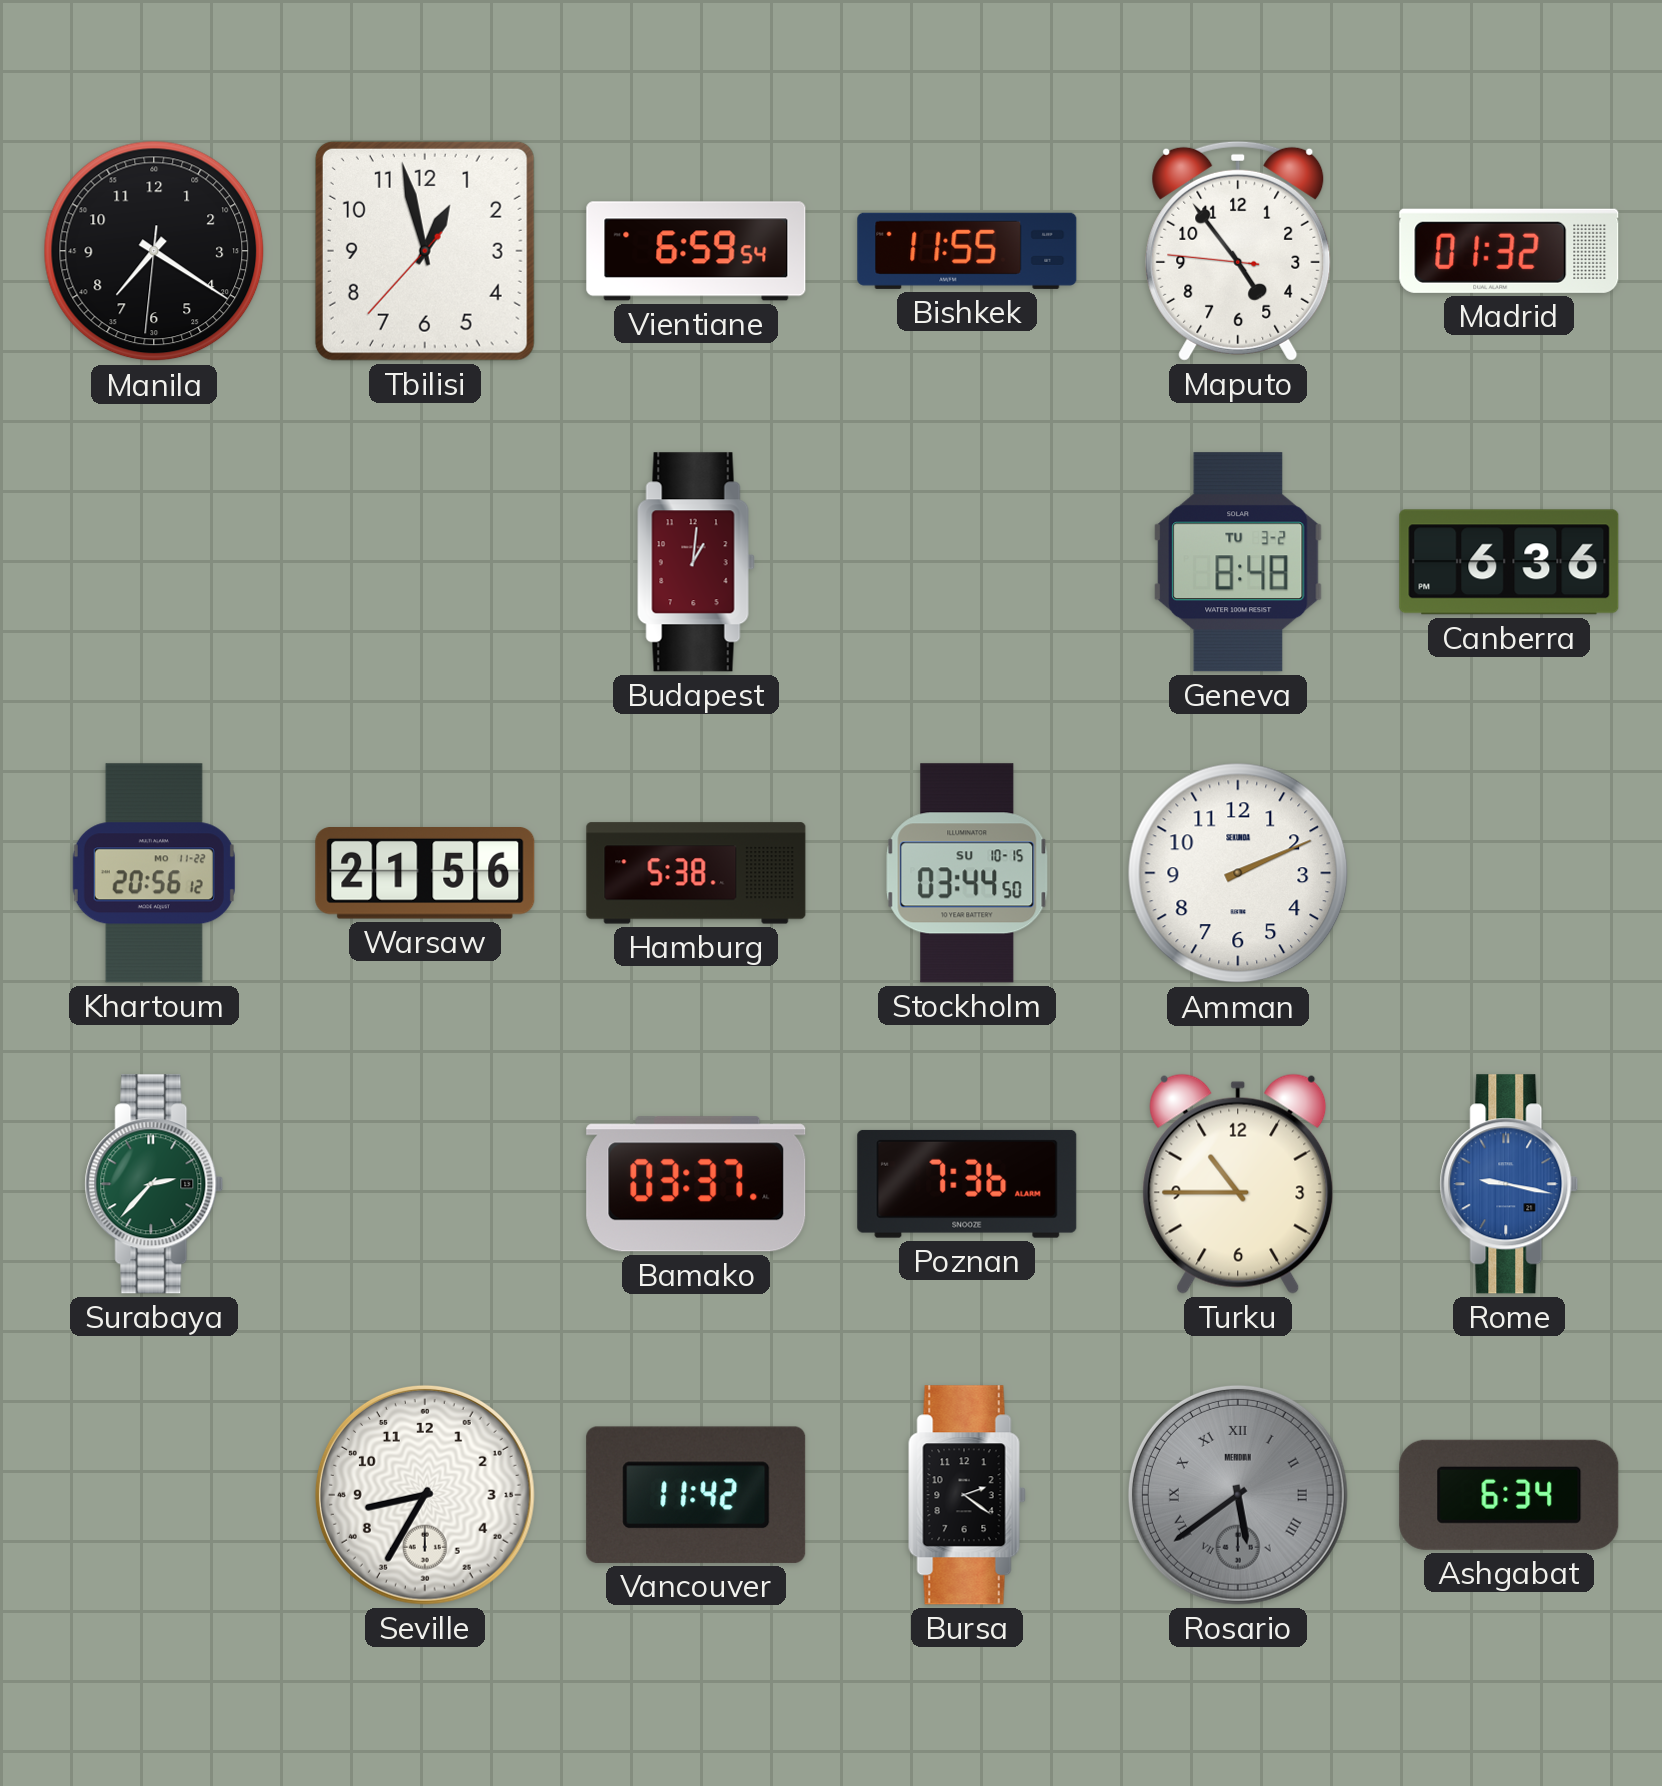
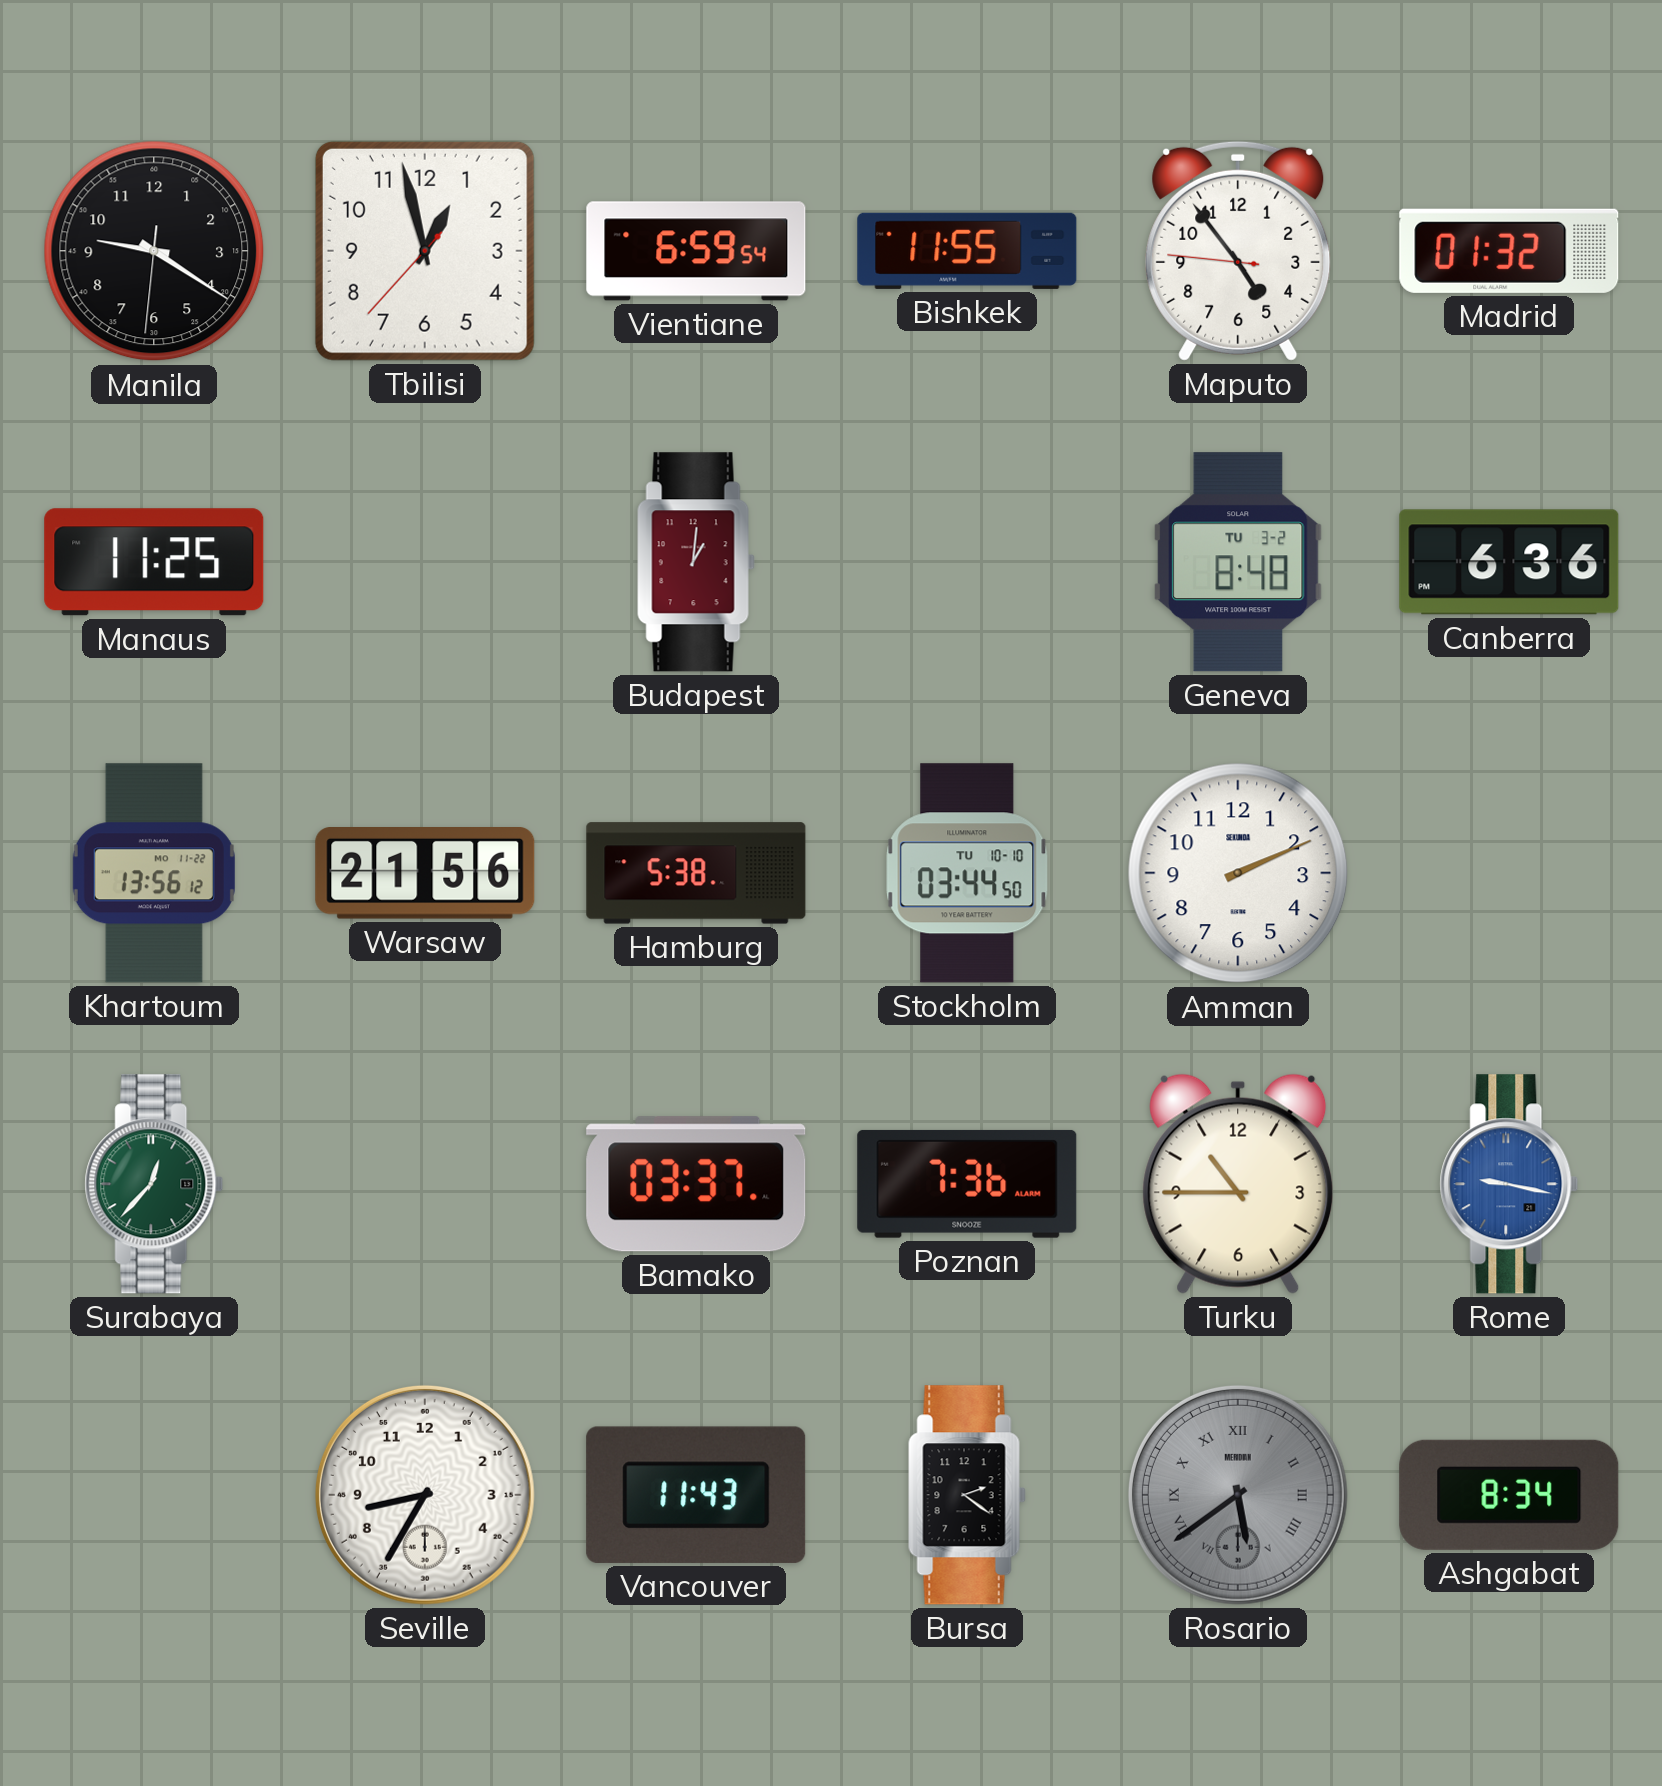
Manila: 7:20 -> 9:20 (154, 251)
Manaus: none -> 11:25 (154, 562)
Khartoum: 20:56 -> 13:56 (154, 873)
Stockholm date: SU 10-15 -> TU 10-10 (967, 873)
Surabaya: 2:37 -> 12:37 (154, 1184)
Vancouver: 11:42 -> 11:43 (696, 1495)
Ashgabat: 6:34 -> 8:34 (1509, 1495)
